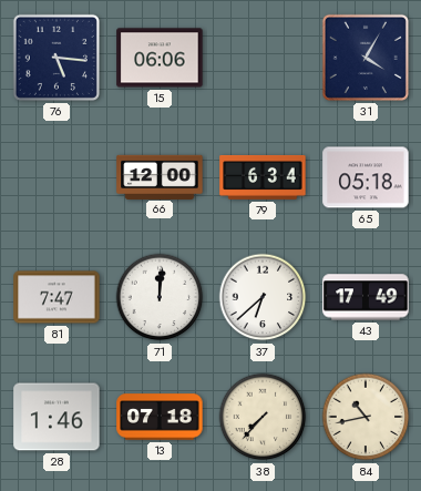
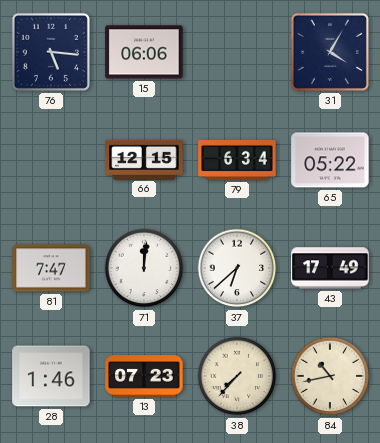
66: 12:00 -> 12:15 (144, 159)
65: 05:18 -> 05:22 (330, 160)
13: 07:18 -> 07:23 (144, 376)
